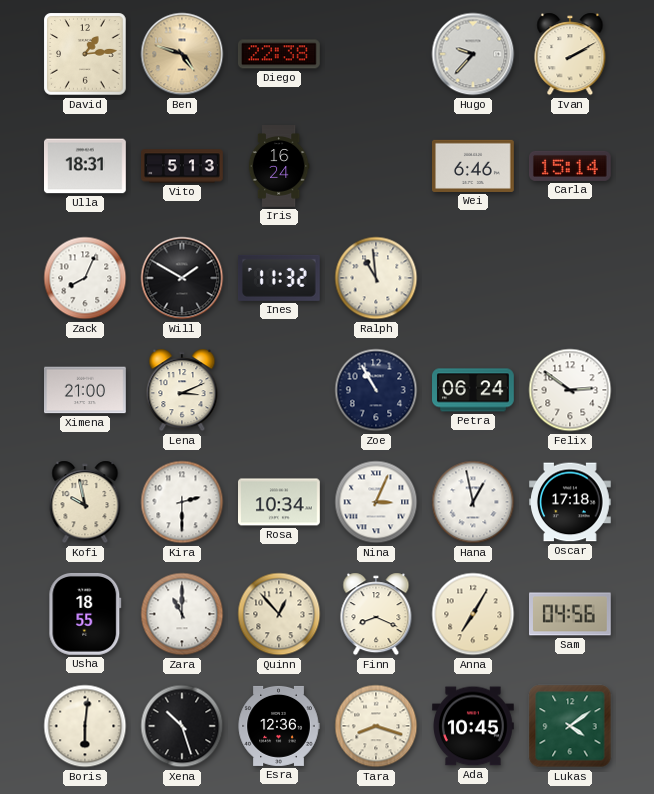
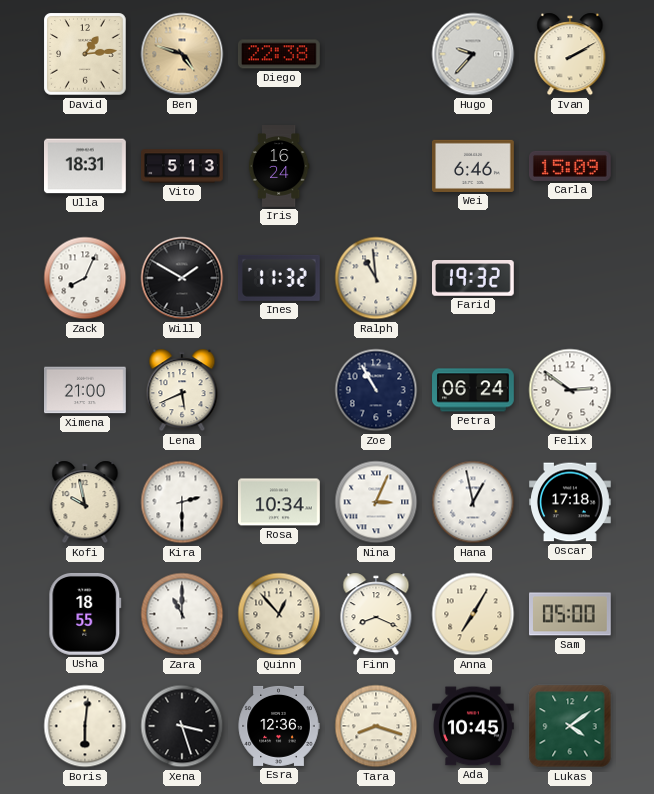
Carla: 15:14 -> 15:09 (571, 166)
Farid: none -> 19:32 (474, 279)
Lena: 3:11 -> 5:41 (182, 390)
Sam: 04:56 -> 05:00 (571, 614)
Xena: 10:27 -> 3:27 (182, 726)
